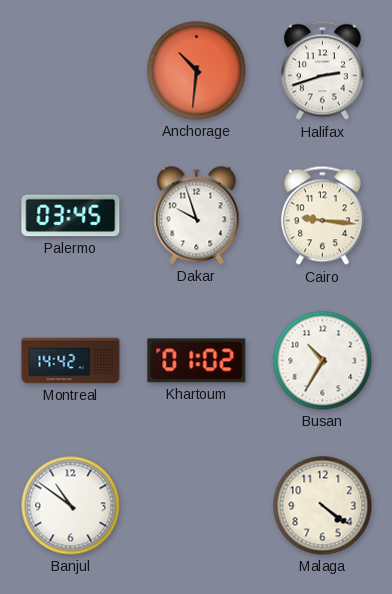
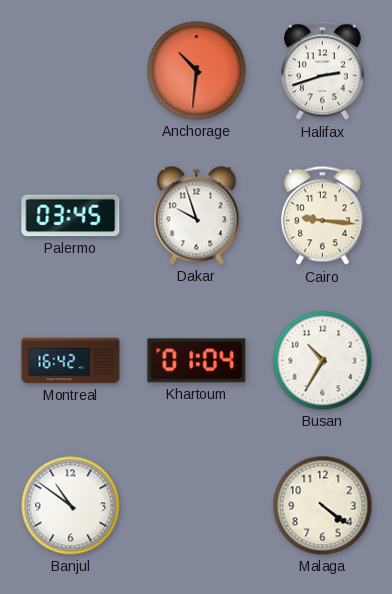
Montreal: 14:42 -> 16:42 (71, 361)
Khartoum: 01:02 -> 01:04 (197, 361)
